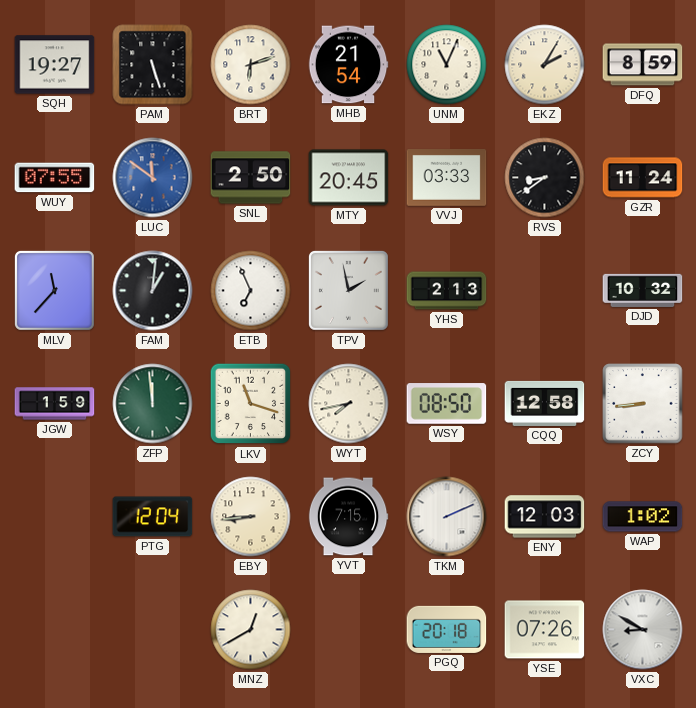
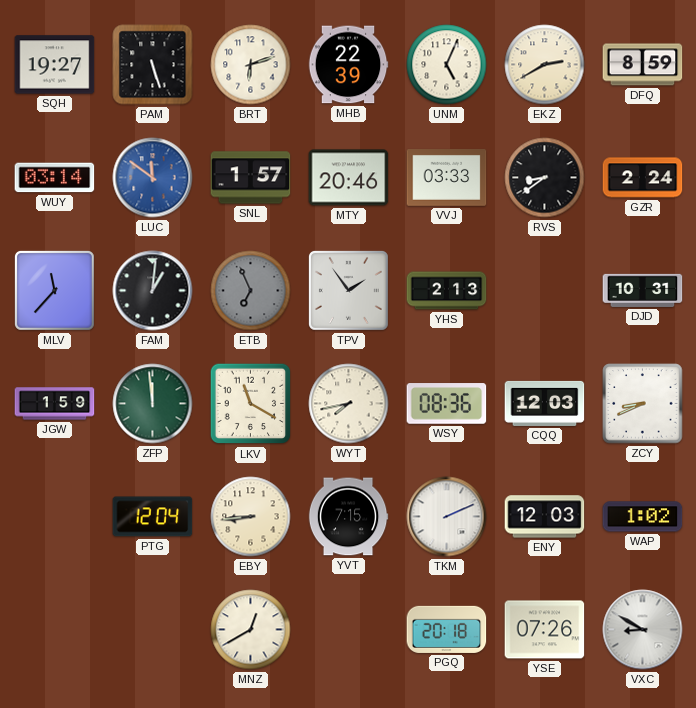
MHB: 21:54 -> 22:39 (348, 65)
UNM: 11:04 -> 5:04 (447, 65)
EKZ: 2:05 -> 2:40 (545, 65)
WUY: 07:55 -> 03:14 (55, 178)
SNL: 2:50 -> 1:57 (251, 178)
MTY: 20:45 -> 20:46 (349, 178)
GZR: 11:24 -> 2:24 (643, 178)
ETB dial: white -> grey (251, 291)
TPV: 1:58 -> 1:54 (348, 290)
DJD: 10:32 -> 10:31 (643, 290)
LKV: 11:18 -> 11:20 (251, 404)
WSY: 08:50 -> 08:36 (447, 404)
CQQ: 12:58 -> 12:03 (545, 403)
ZCY: 8:44 -> 8:41 (643, 404)
